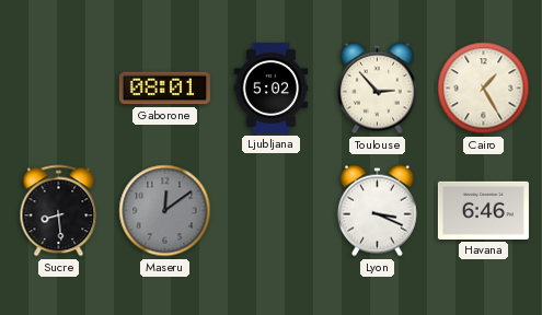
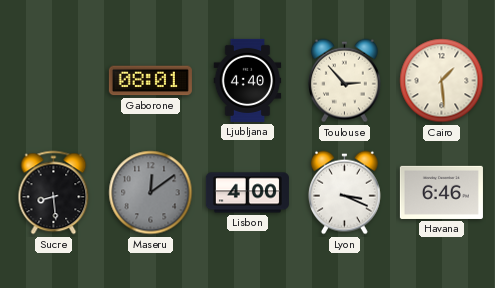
Ljubljana: 5:02 -> 4:40 (248, 80)
Cairo: 1:25 -> 1:29 (442, 81)
Lisbon: none -> 4:00 (247, 193)
